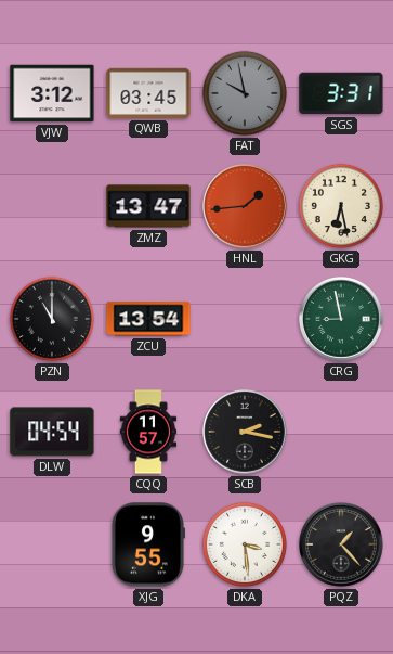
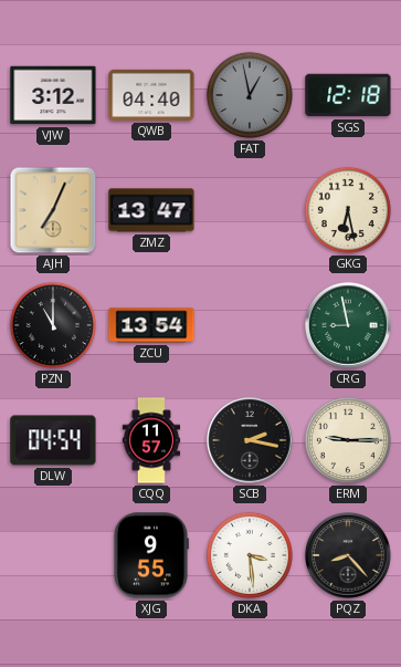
QWB: 03:45 -> 04:40 (151, 95)
FAT: 9:58 -> 12:58 (250, 95)
SGS: 3:31 -> 12:18 (348, 95)
AJH: none -> 7:04 (53, 210)
HNL: 1:44 -> none (246, 207)
ERM: none -> 9:15 (348, 440)
PQZ: 1:23 -> 8:23 (349, 556)
